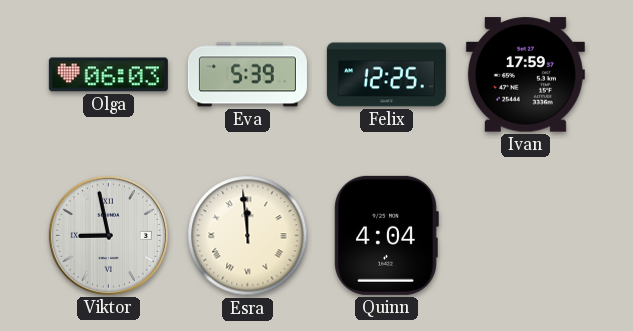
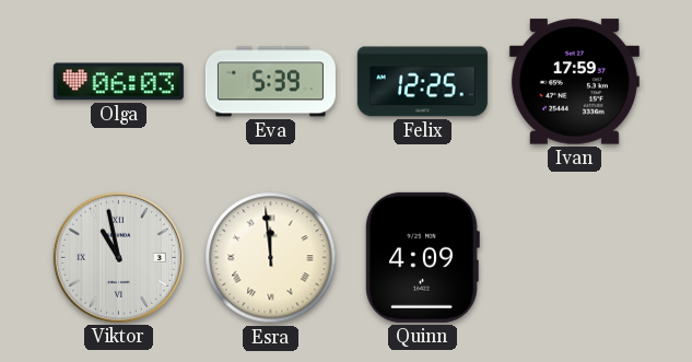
Viktor: 8:58 -> 10:58 (118, 257)
Quinn: 4:04 -> 4:09 (422, 257)
